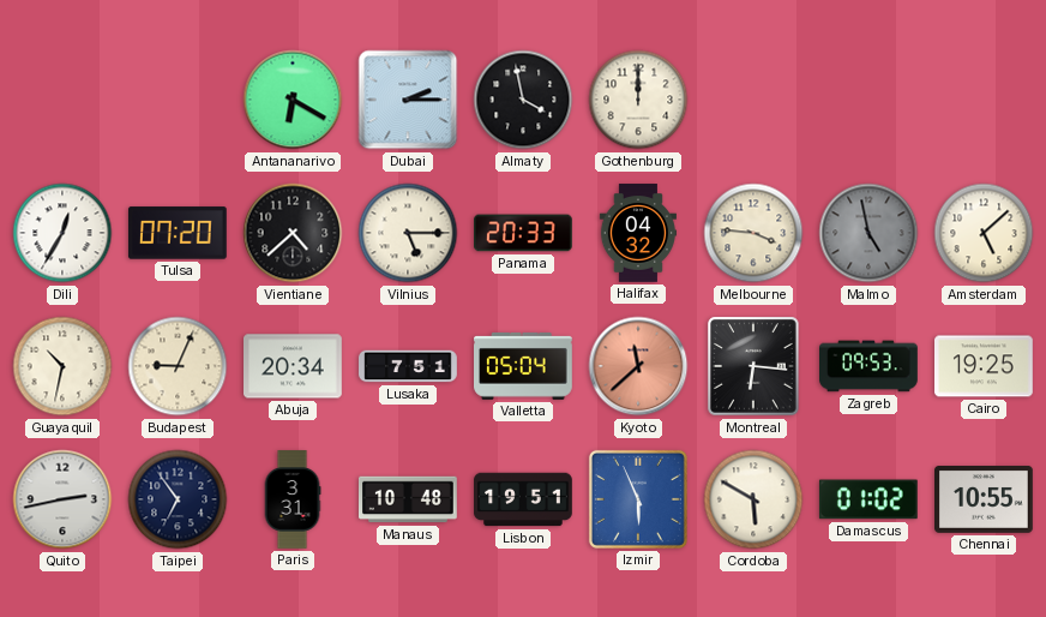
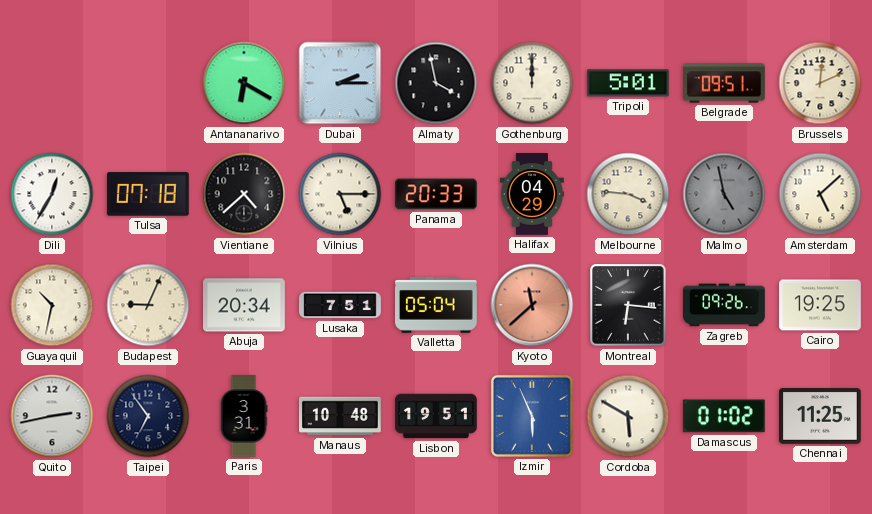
Tripoli: none -> 5:01 (628, 83)
Belgrade: none -> 09:51 (724, 83)
Brussels: none -> 12:11 (820, 83)
Tulsa: 07:20 -> 07:18 (148, 194)
Halifax: 04:32 -> 04:29 (532, 194)
Zagreb: 09:53 -> 09:26 (725, 305)
Chennai: 10:55 -> 11:25 (821, 417)
